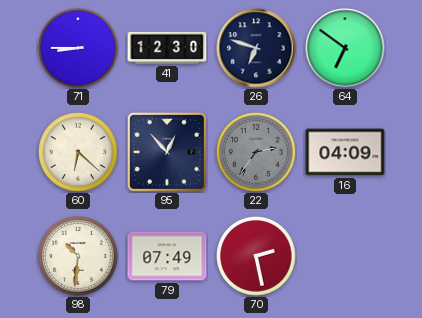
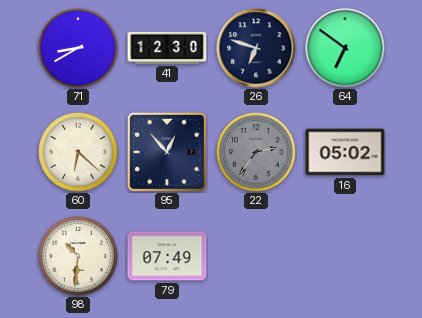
71: 8:45 -> 8:40 (78, 48)
16: 04:09 -> 05:02 (345, 152)
70: 2:28 -> none (256, 256)
